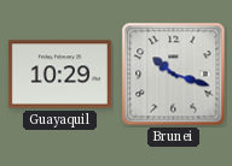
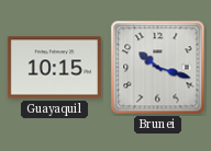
Guayaquil: 10:29 -> 10:15 (54, 68)
